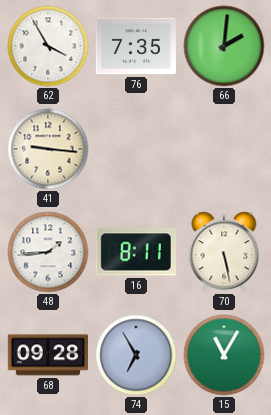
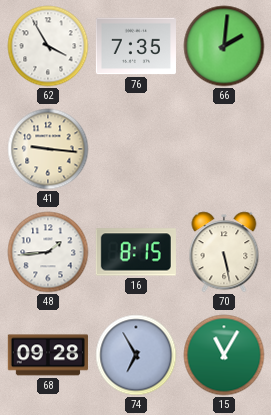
16: 8:11 -> 8:15 (136, 252)
